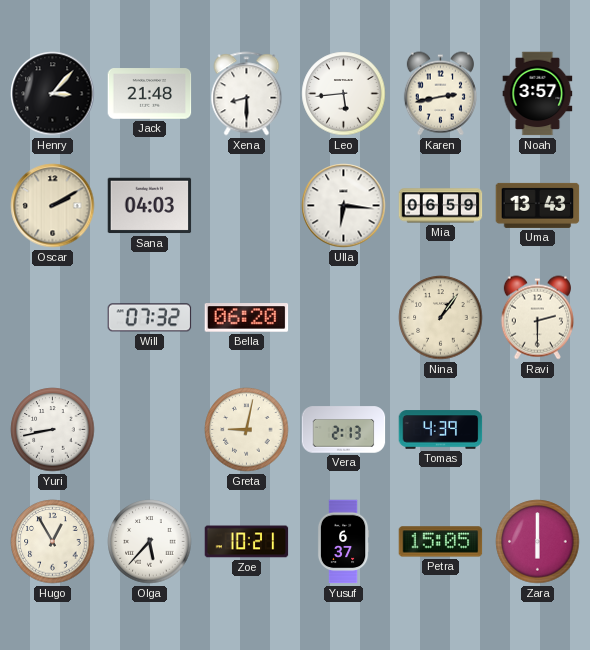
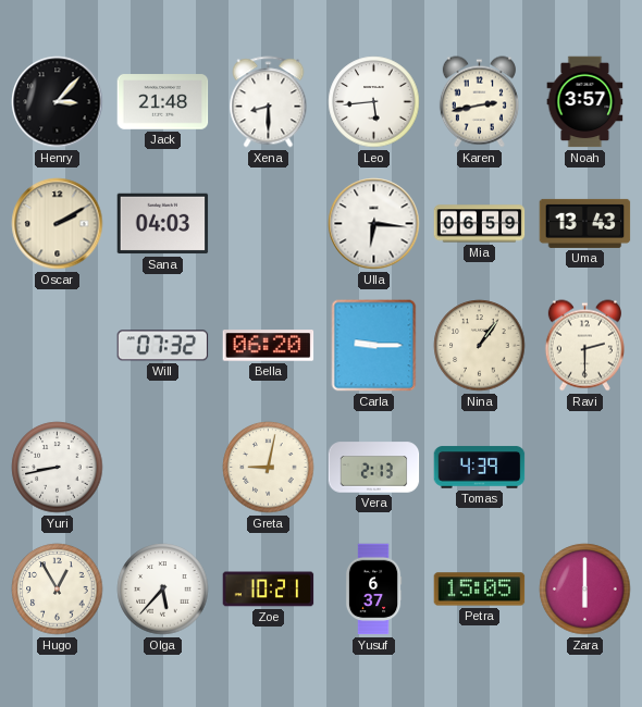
Carla: none -> 9:15 (374, 346)
